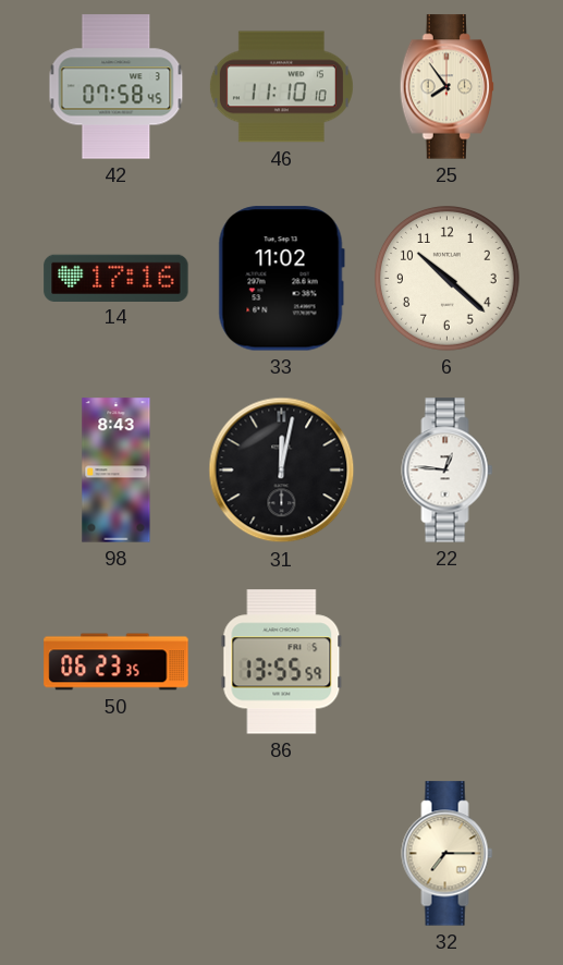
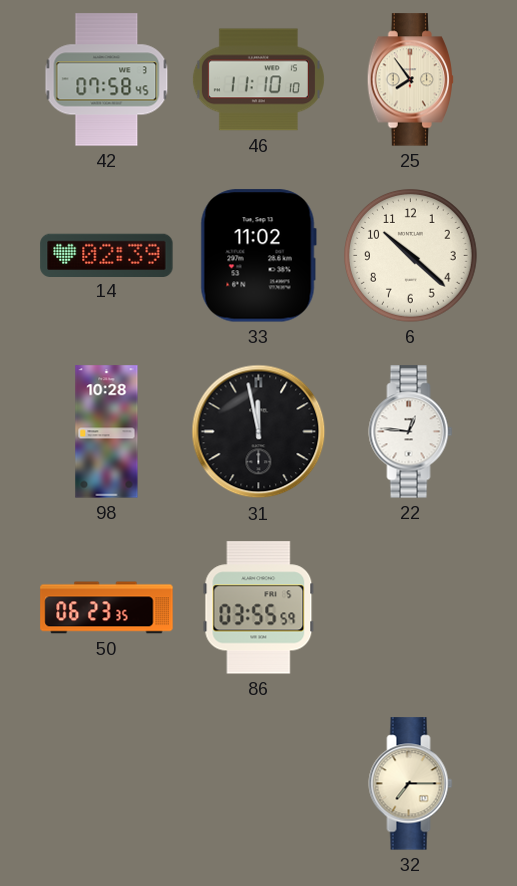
14: 17:16 -> 02:39 (107, 255)
98: 8:43 -> 10:28 (107, 432)
31: 12:02 -> 11:58 (259, 432)
86: 13:55 -> 03:55 (259, 608)
